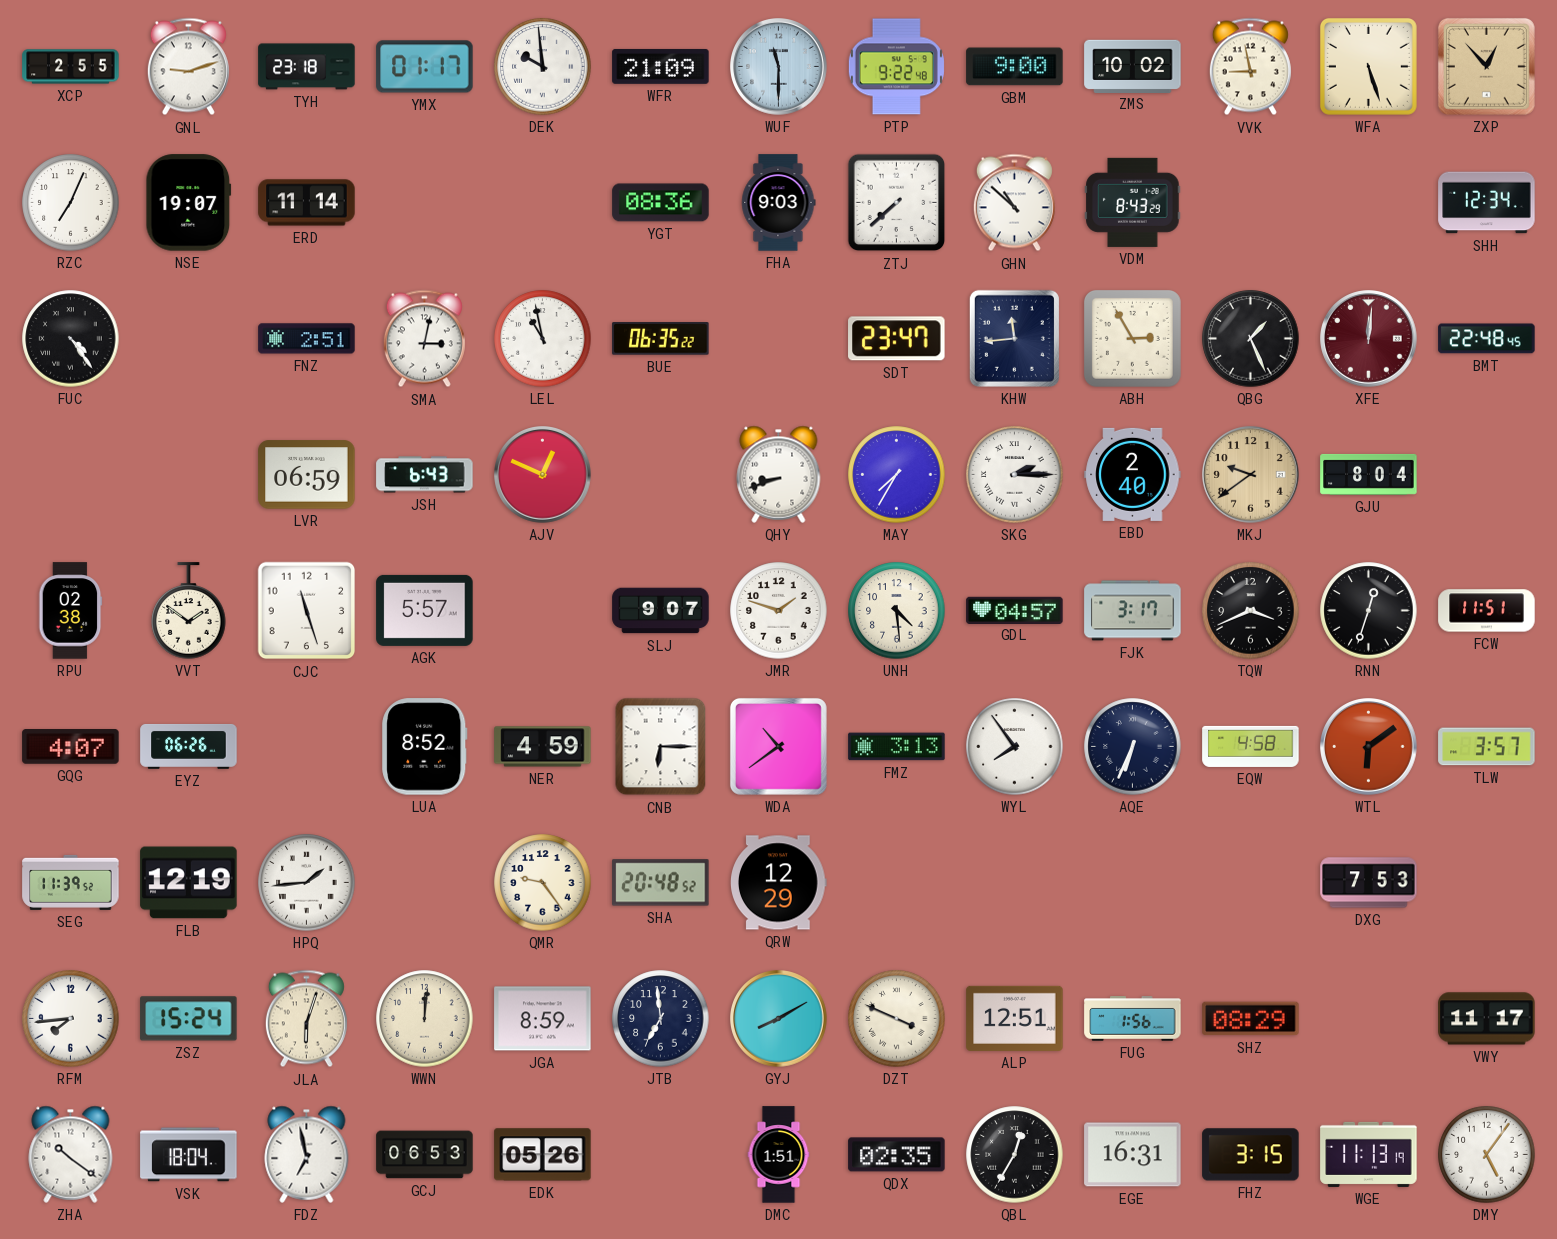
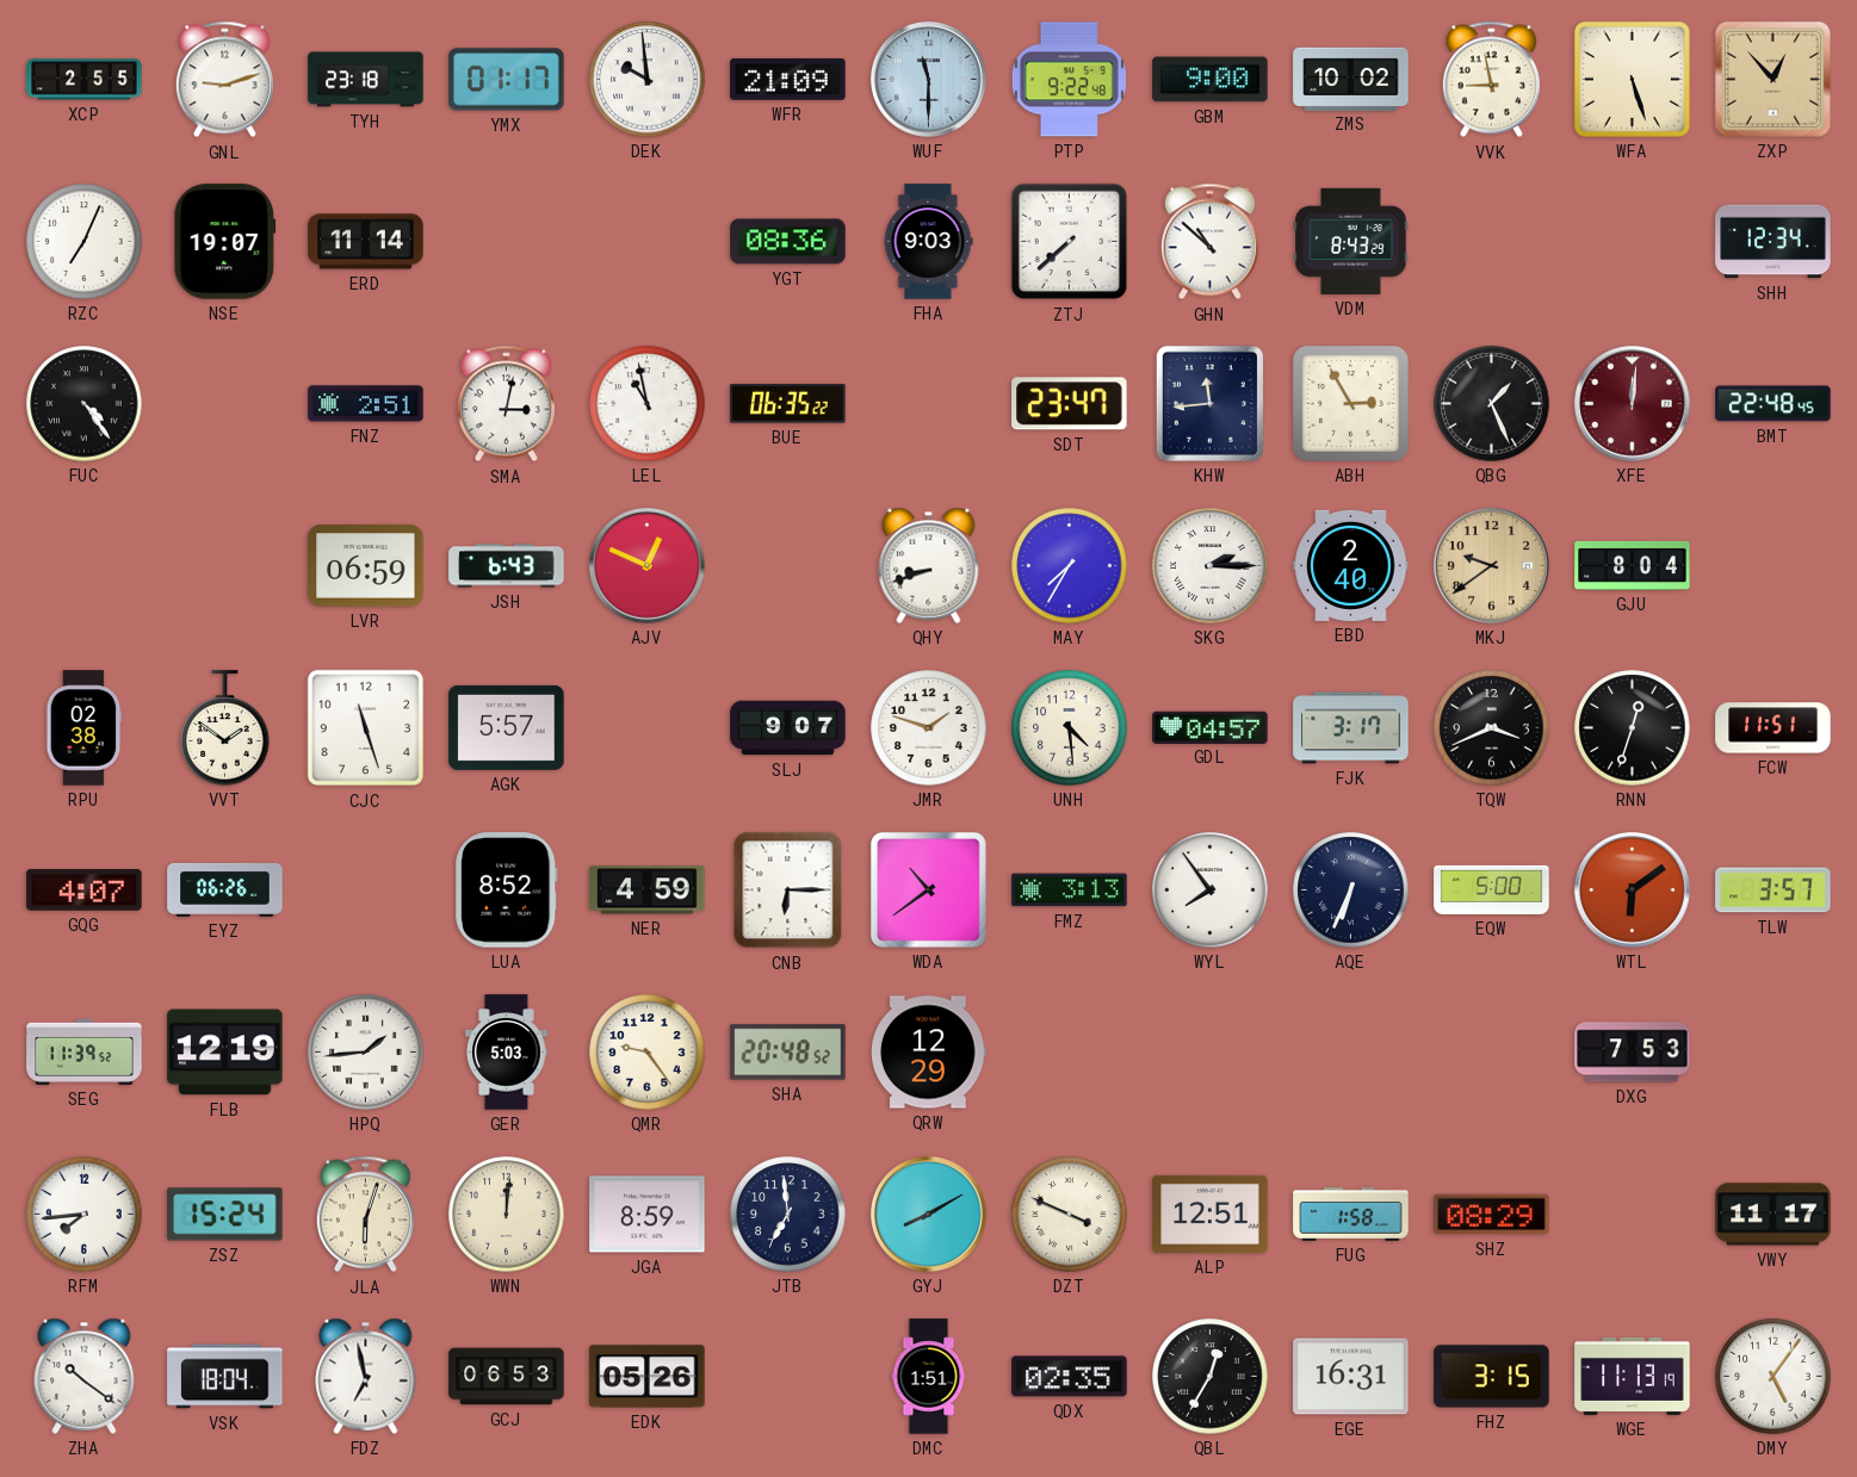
EQW: 4:58 -> 5:00 (1492, 889)
GER: none -> 5:03 (507, 1053)
FUG: 1:56 -> 1:58 (1351, 1215)
